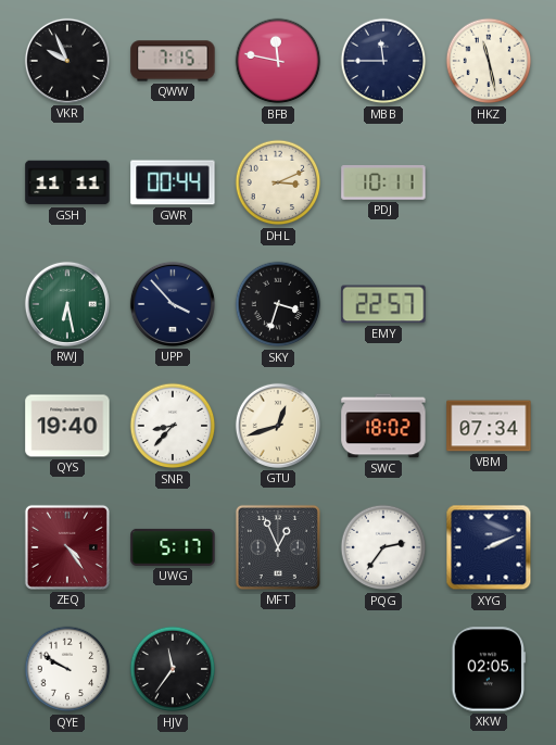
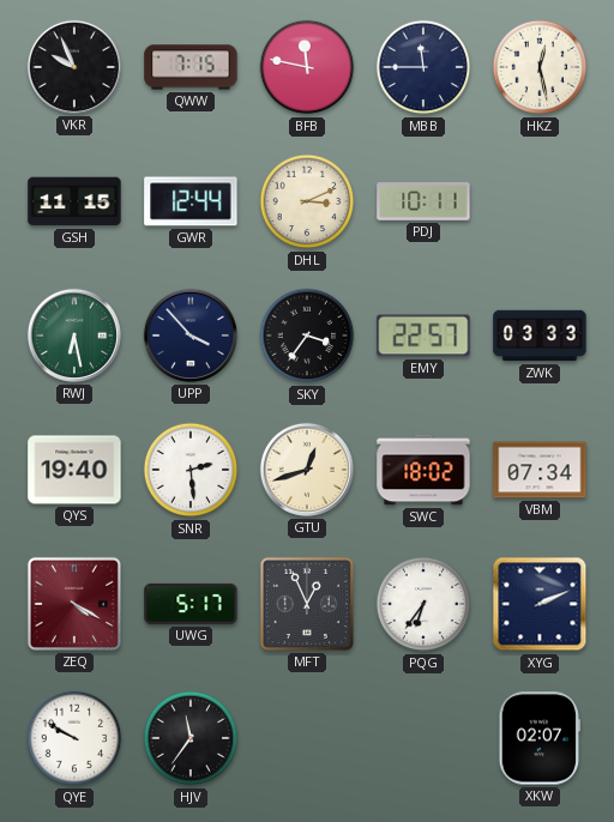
HKZ: 11:28 -> 12:28 (540, 67)
GSH: 11:11 -> 11:15 (74, 201)
GWR: 00:44 -> 12:44 (191, 201)
SKY: 3:33 -> 3:36 (307, 336)
ZWK: none -> 03:33 (540, 336)
SNR: 8:37 -> 2:29 (191, 470)
ZEQ: 4:24 -> 4:20 (74, 604)
PQG: 2:36 -> 6:36 (423, 604)
XKW: 02:05 -> 02:07 (538, 738)
